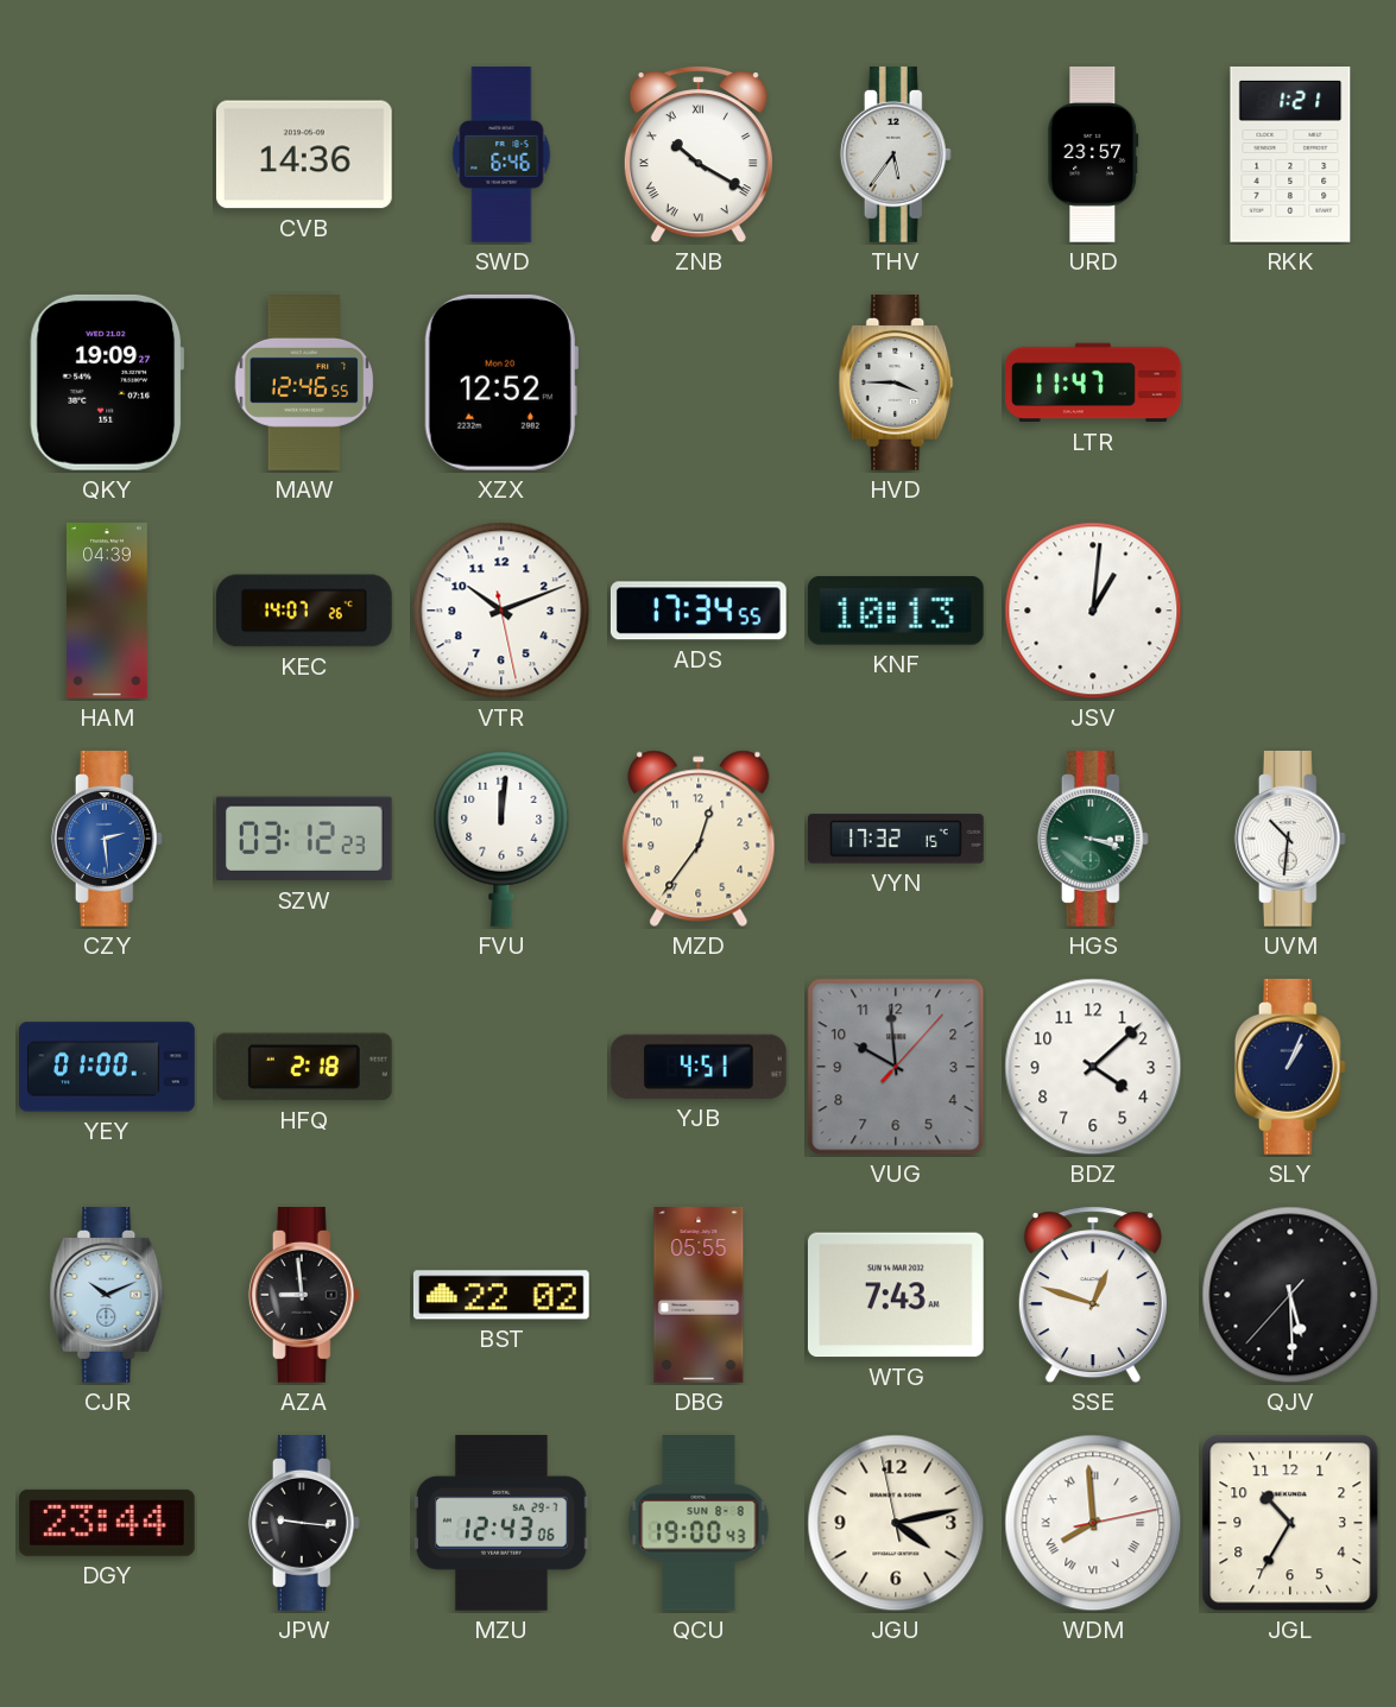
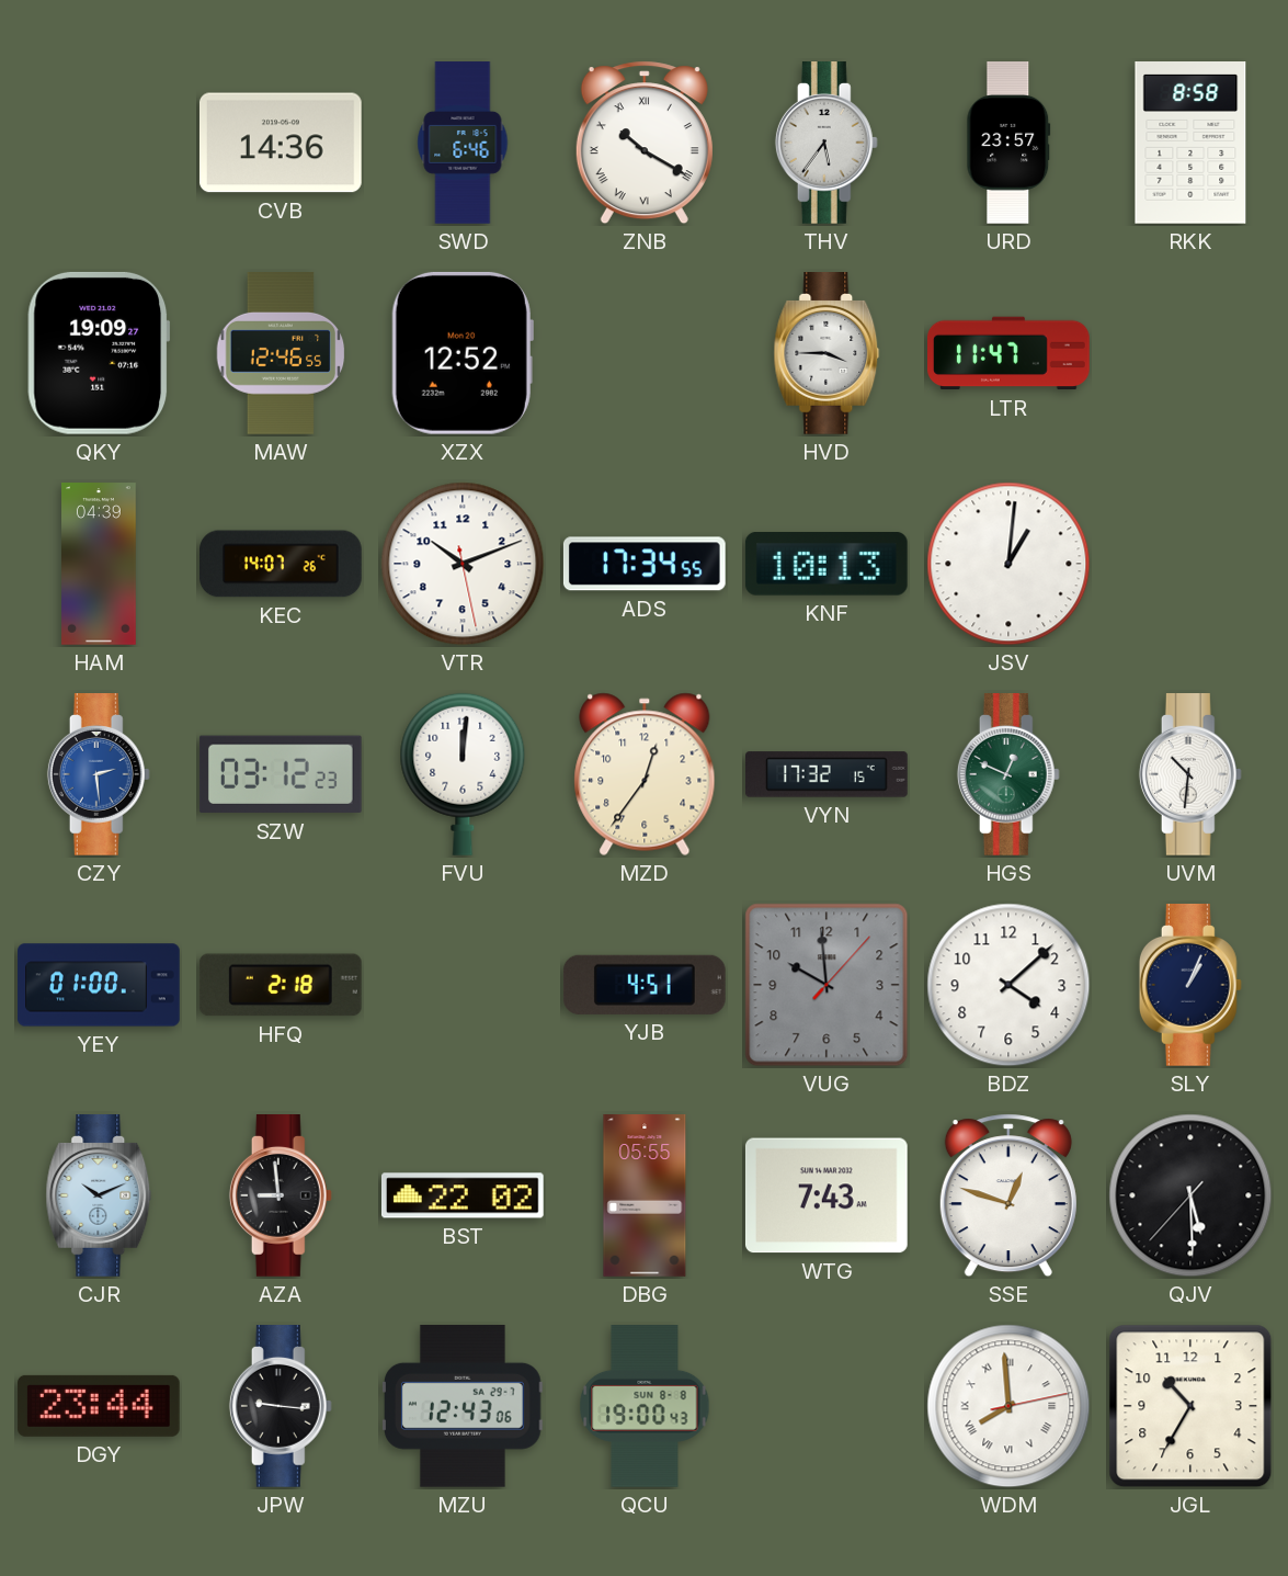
RKK: 1:21 -> 8:58 (1190, 144)
HGS: 3:18 -> 12:49 (1008, 775)
JGU: 4:12 -> none (896, 1523)
